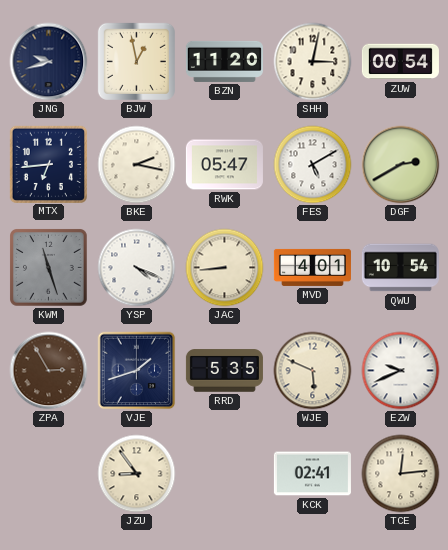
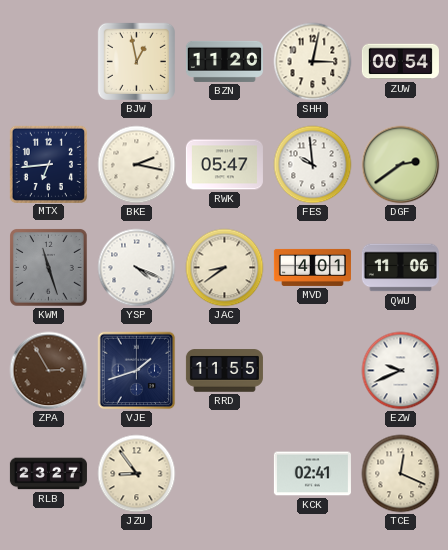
JNG: 9:42 -> none (49, 62)
FES: 5:10 -> 9:59 (313, 165)
DGF: 2:40 -> 2:39 (401, 165)
JAC: 8:44 -> 8:39 (225, 268)
QWU: 10:54 -> 11:06 (400, 268)
RRD: 5:35 -> 11:55 (224, 371)
WJE: 5:49 -> none (313, 371)
RLB: none -> 23:27 (48, 474)
TCE: 12:14 -> 12:19 (401, 474)
